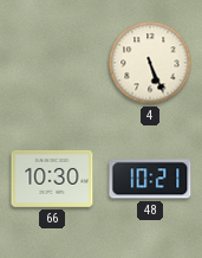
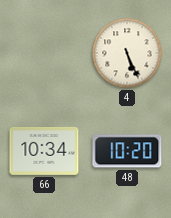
66: 10:30 -> 10:34 (44, 152)
48: 10:21 -> 10:20 (127, 151)
